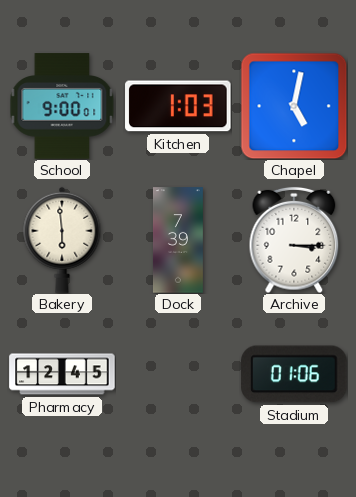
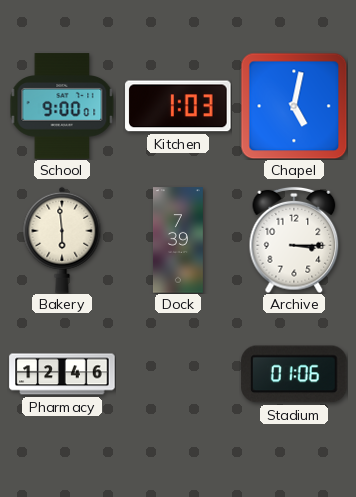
Pharmacy: 12:45 -> 12:46 (62, 374)
